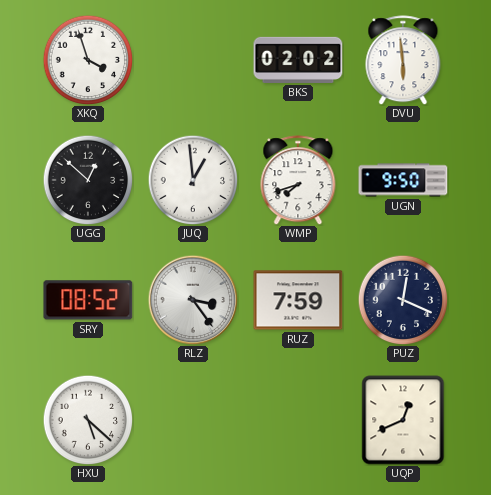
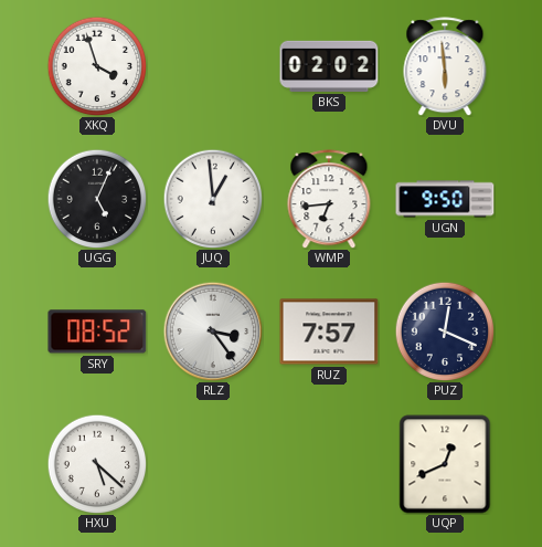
UGG: 12:52 -> 5:04 (97, 199)
WMP: 7:42 -> 6:44 (329, 199)
RUZ: 7:59 -> 7:57 (329, 332)
